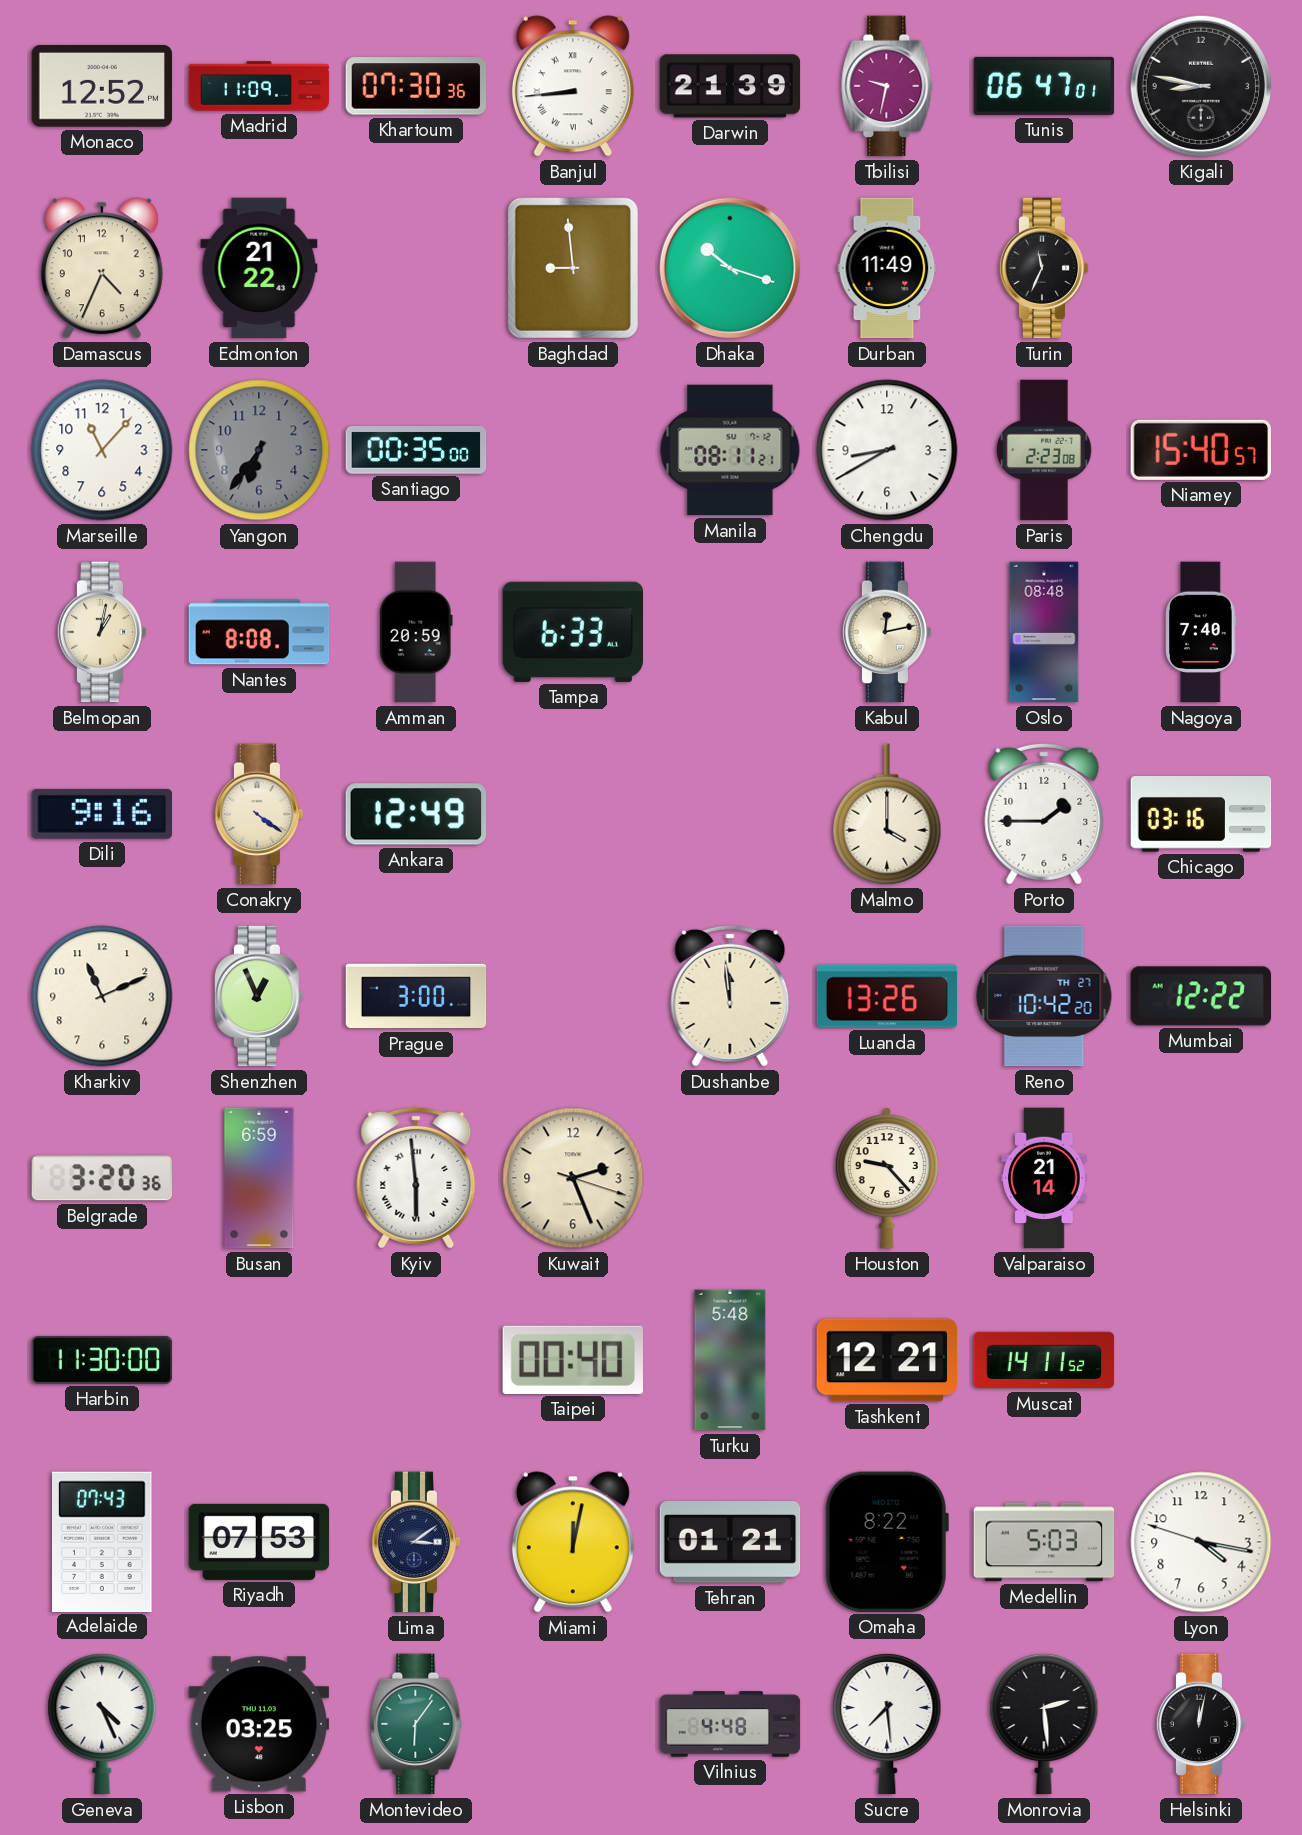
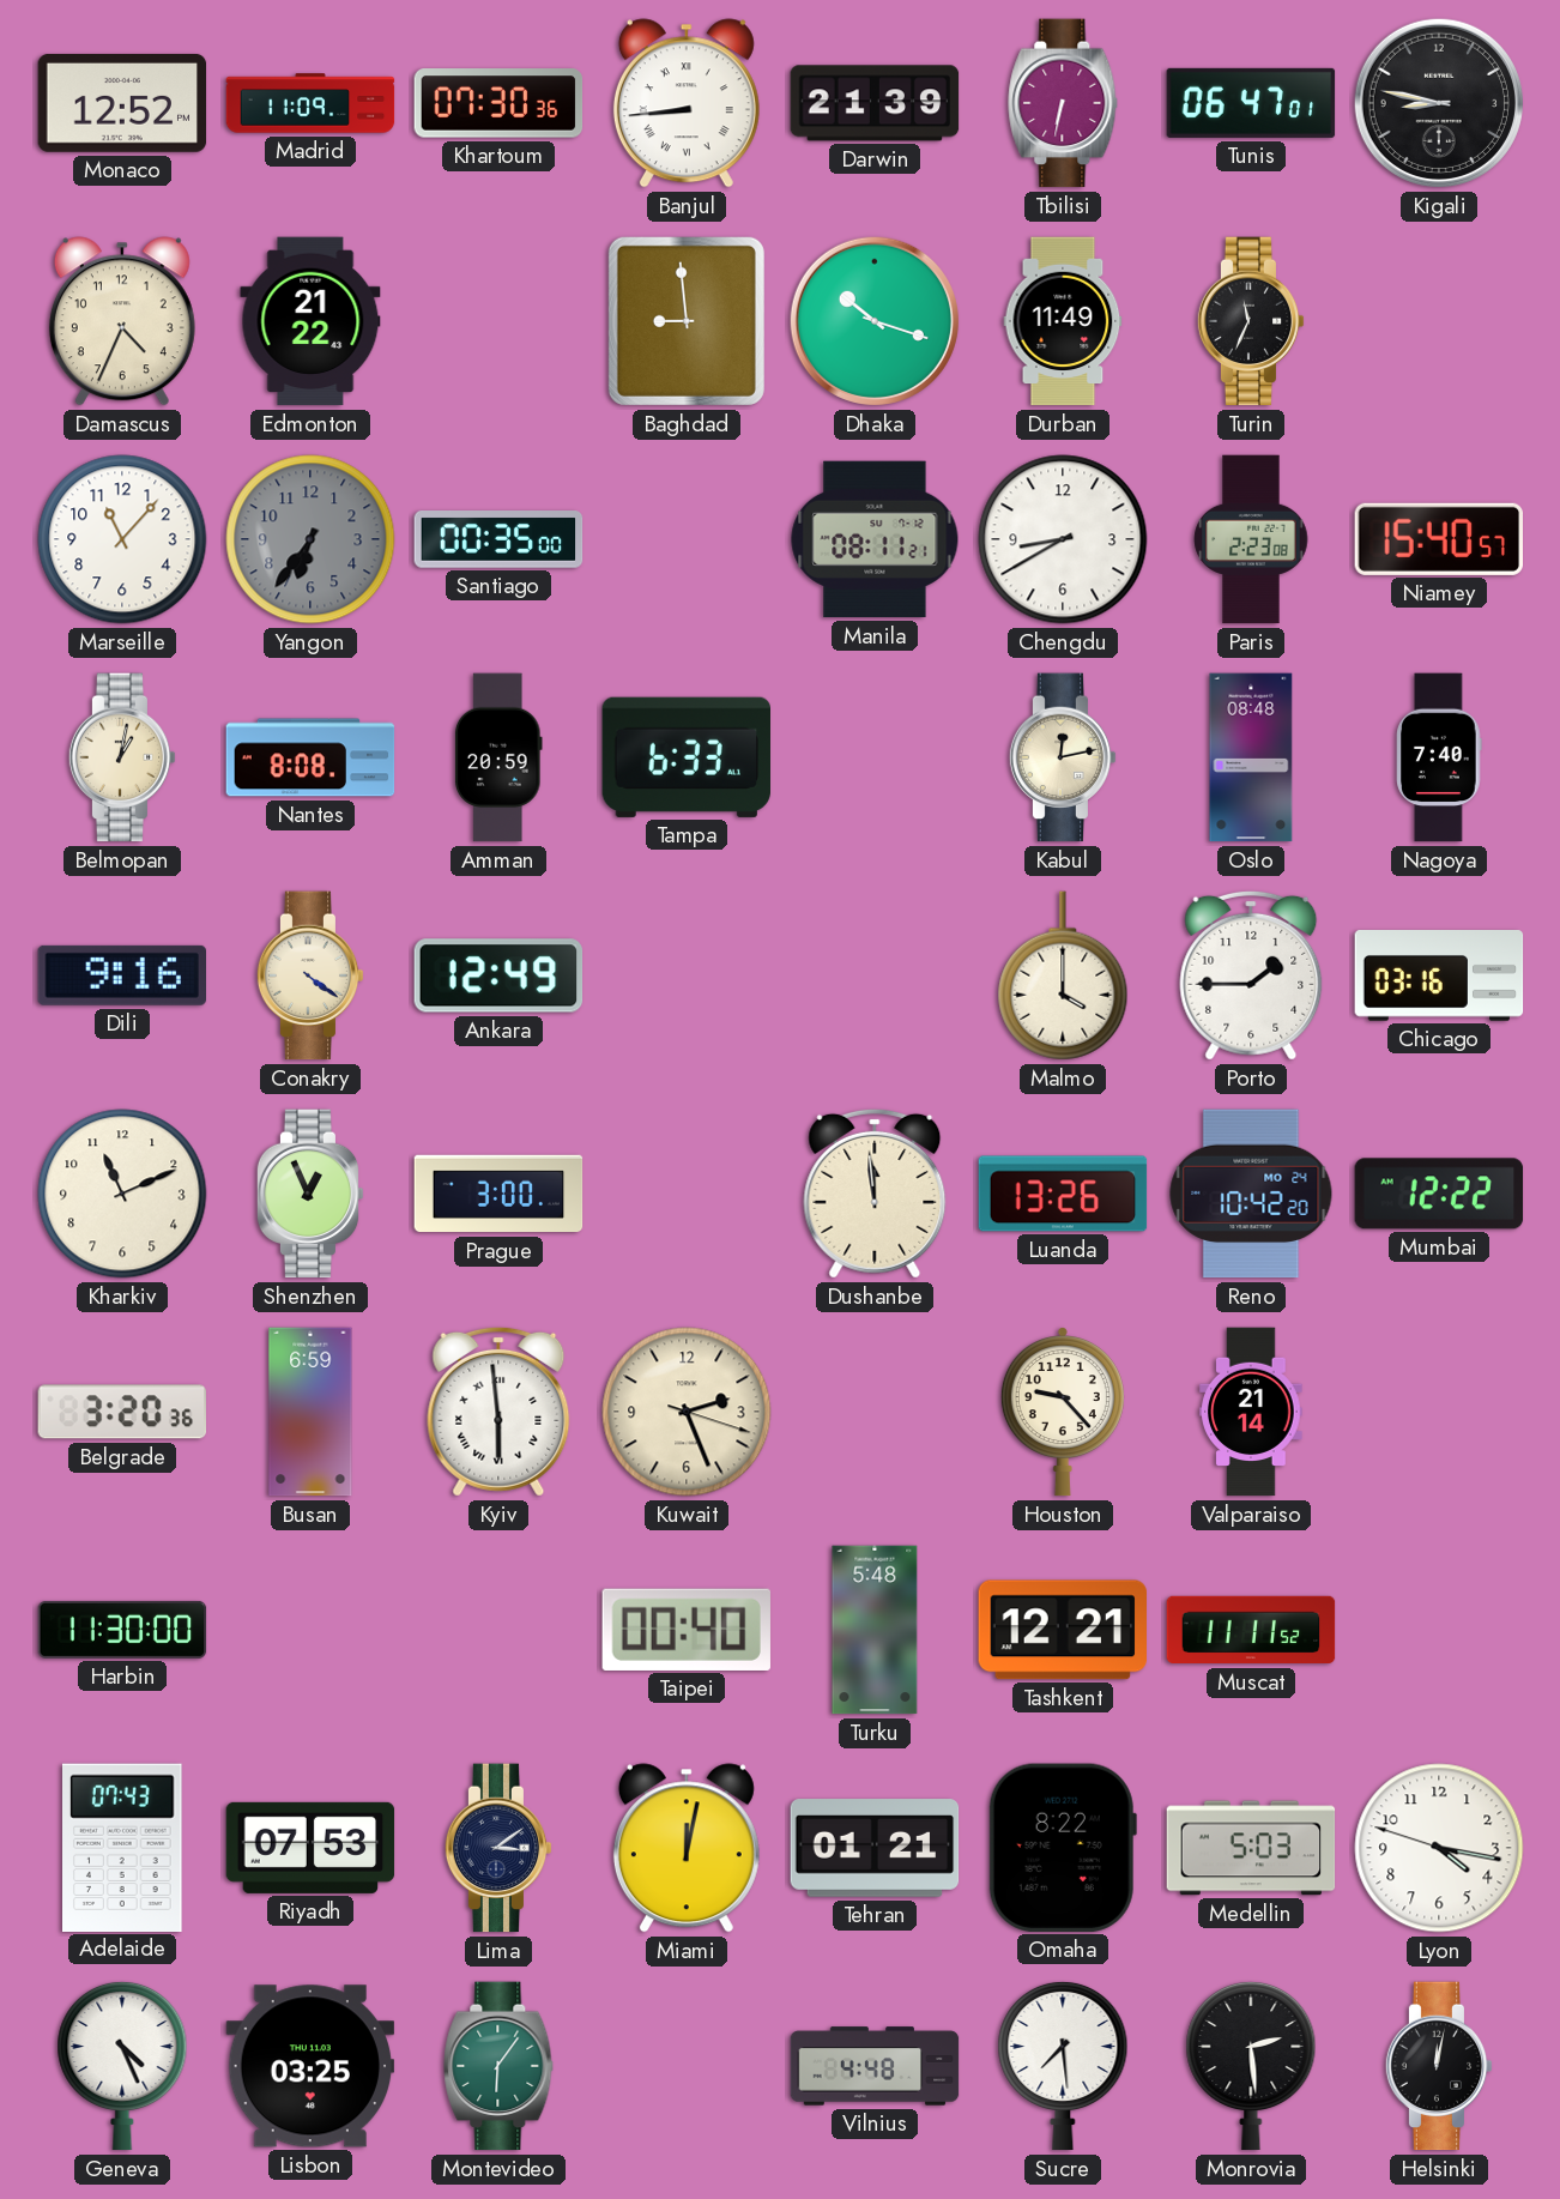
Tbilisi: 9:32 -> 6:32 (1063, 103)
Reno date: TH 27 -> MO 24 (1251, 1194)
Muscat: 14:11 -> 11:11 (1251, 1630)
